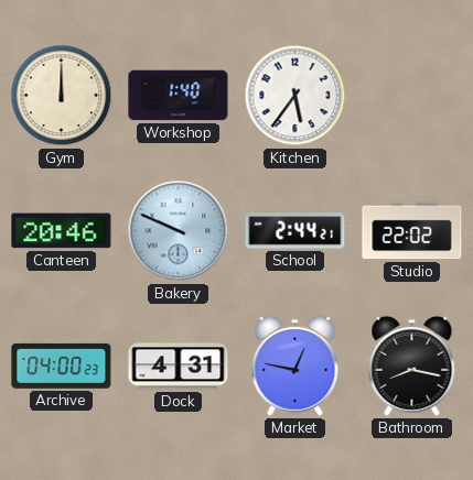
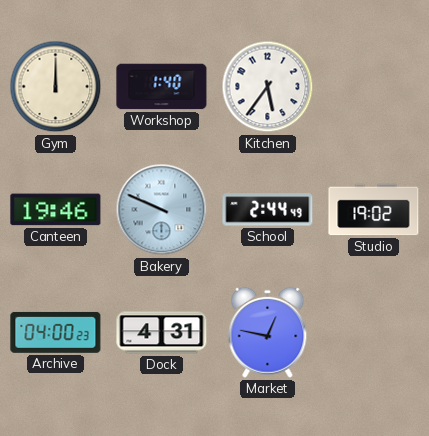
Canteen: 20:46 -> 19:46 (56, 210)
School: 2:44:21 -> 2:44:49 (268, 210)
Studio: 22:02 -> 19:02 (374, 210)
Bathroom: 8:17 -> none (412, 366)
